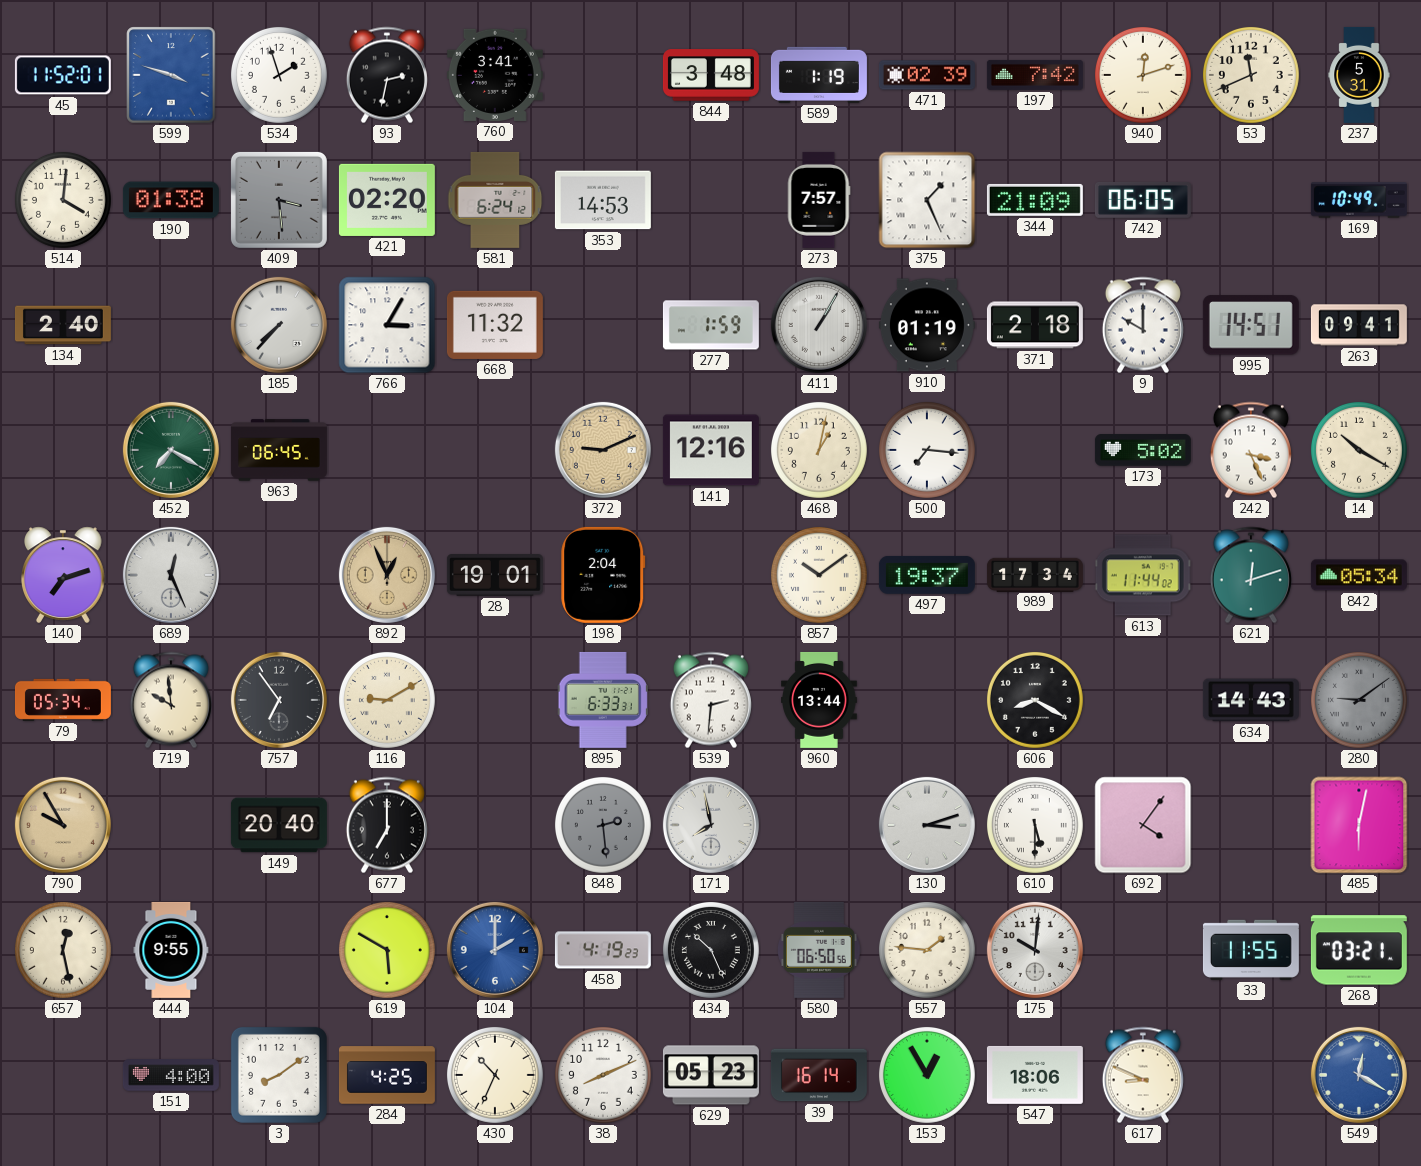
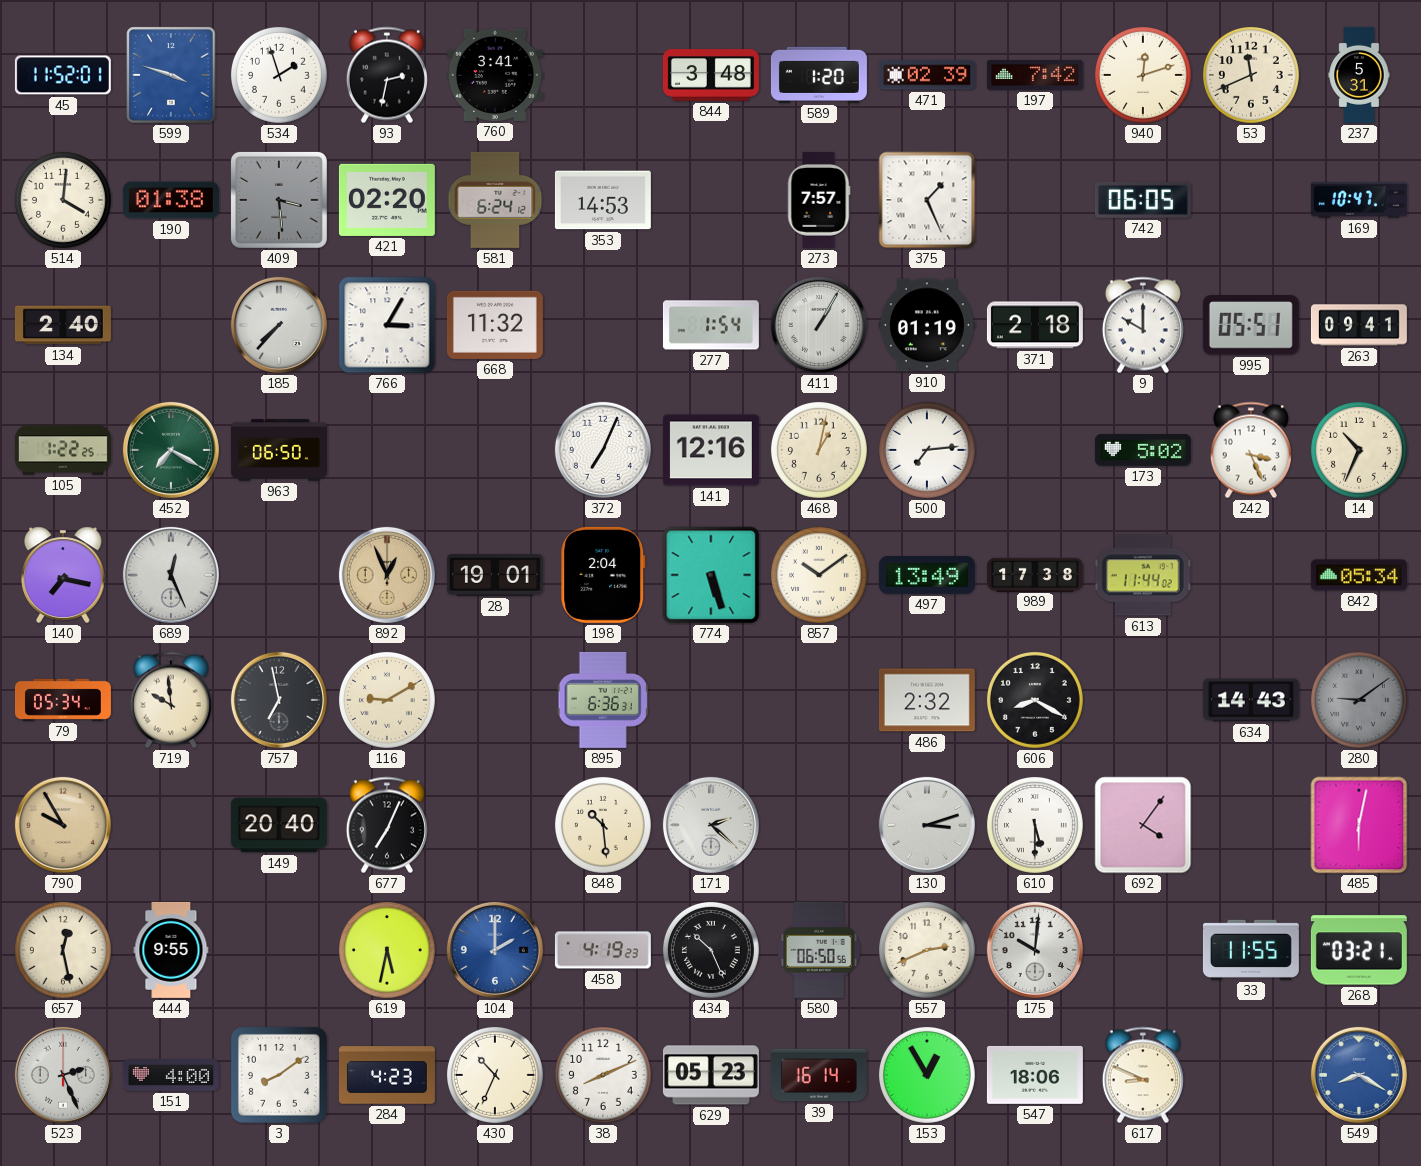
589: 1:19 -> 1:20 (819, 75)
344: 21:09 -> none (1035, 200)
169: 10:49 -> 10:47 (1359, 200)
277: 1:59 -> 1:54 (711, 325)
995: 14:51 -> 05:51 (1251, 325)
105: none -> 1:22 (63, 450)
963: 06:45 -> 06:50 (279, 450)
372: 9:11 -> 7:04 (603, 450)
372 dial: champagne -> white (603, 450)
500: 7:16 -> 7:14 (927, 450)
14: 10:20 -> 10:34 (1359, 450)
140: 7:12 -> 7:17 (64, 575)
774: none -> 5:27 (711, 575)
497: 19:37 -> 13:49 (927, 575)
989: 17:34 -> 17:38 (1035, 574)
621: 12:12 -> none (1251, 575)
757: 6:54 -> 6:58 (279, 700)
895: 6:33 -> 6:36 (603, 700)
539: 2:31 -> none (711, 700)
960: 13:44 -> none (820, 700)
486: none -> 2:32 (927, 700)
677: 7:00 -> 7:04 (387, 825)
848: 2:29 -> 10:29 (603, 825)
848 dial: grey -> cream (603, 825)
171: 7:58 -> 2:22 (711, 825)
619: 5:50 -> 5:32 (387, 950)
557: 1:46 -> 2:41 (927, 950)
523: none -> 2:26 (63, 1075)
284: 4:25 -> 4:23 (387, 1075)
549: 12:20 -> 8:20 (1359, 1075)
